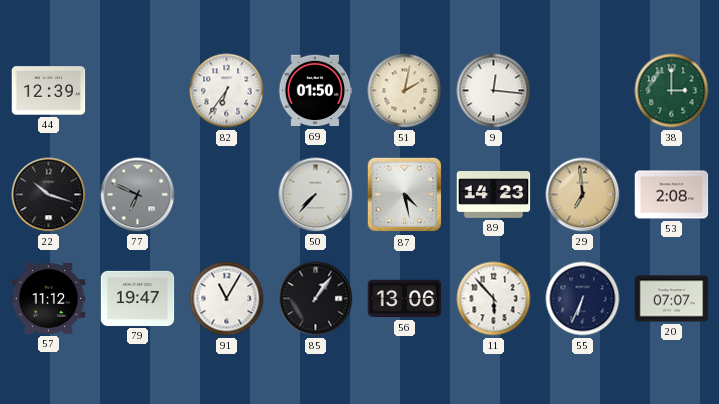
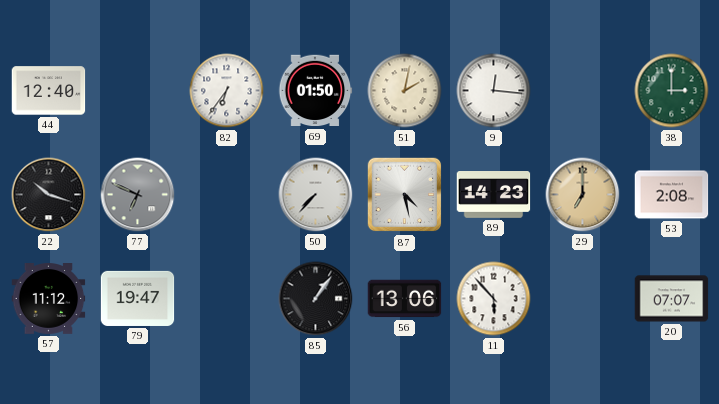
44: 12:39 -> 12:40 (49, 91)
29: 6:59 -> 7:00 (583, 195)
91: 11:05 -> none (227, 299)
55: 6:34 -> none (583, 299)
